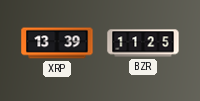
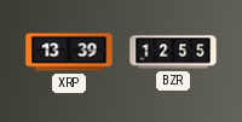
BZR: 11:25 -> 12:55 (173, 52)
